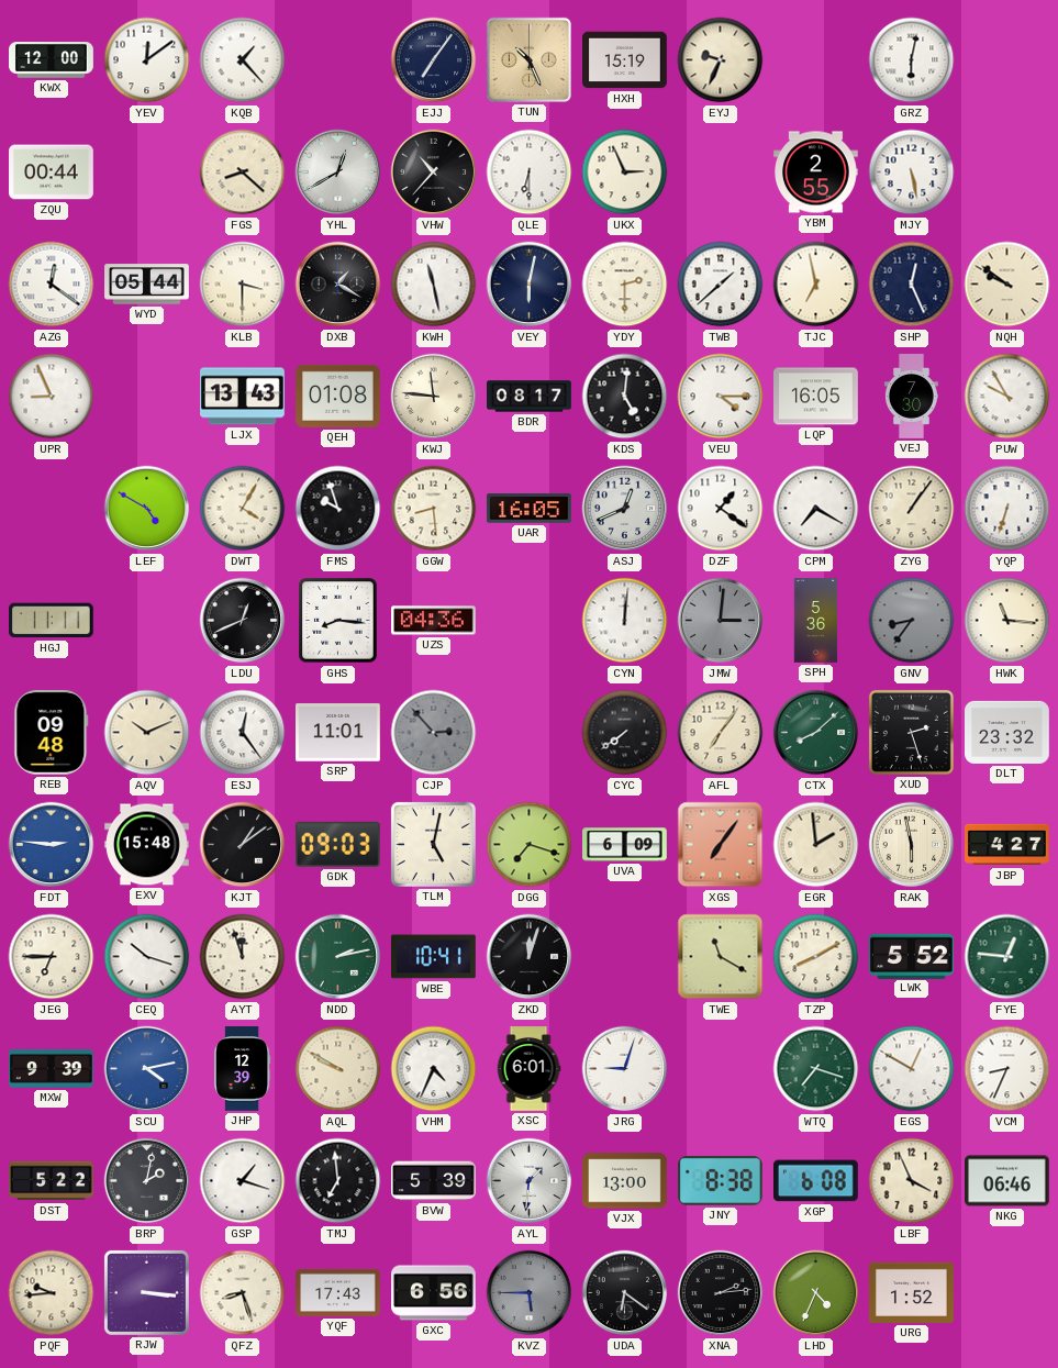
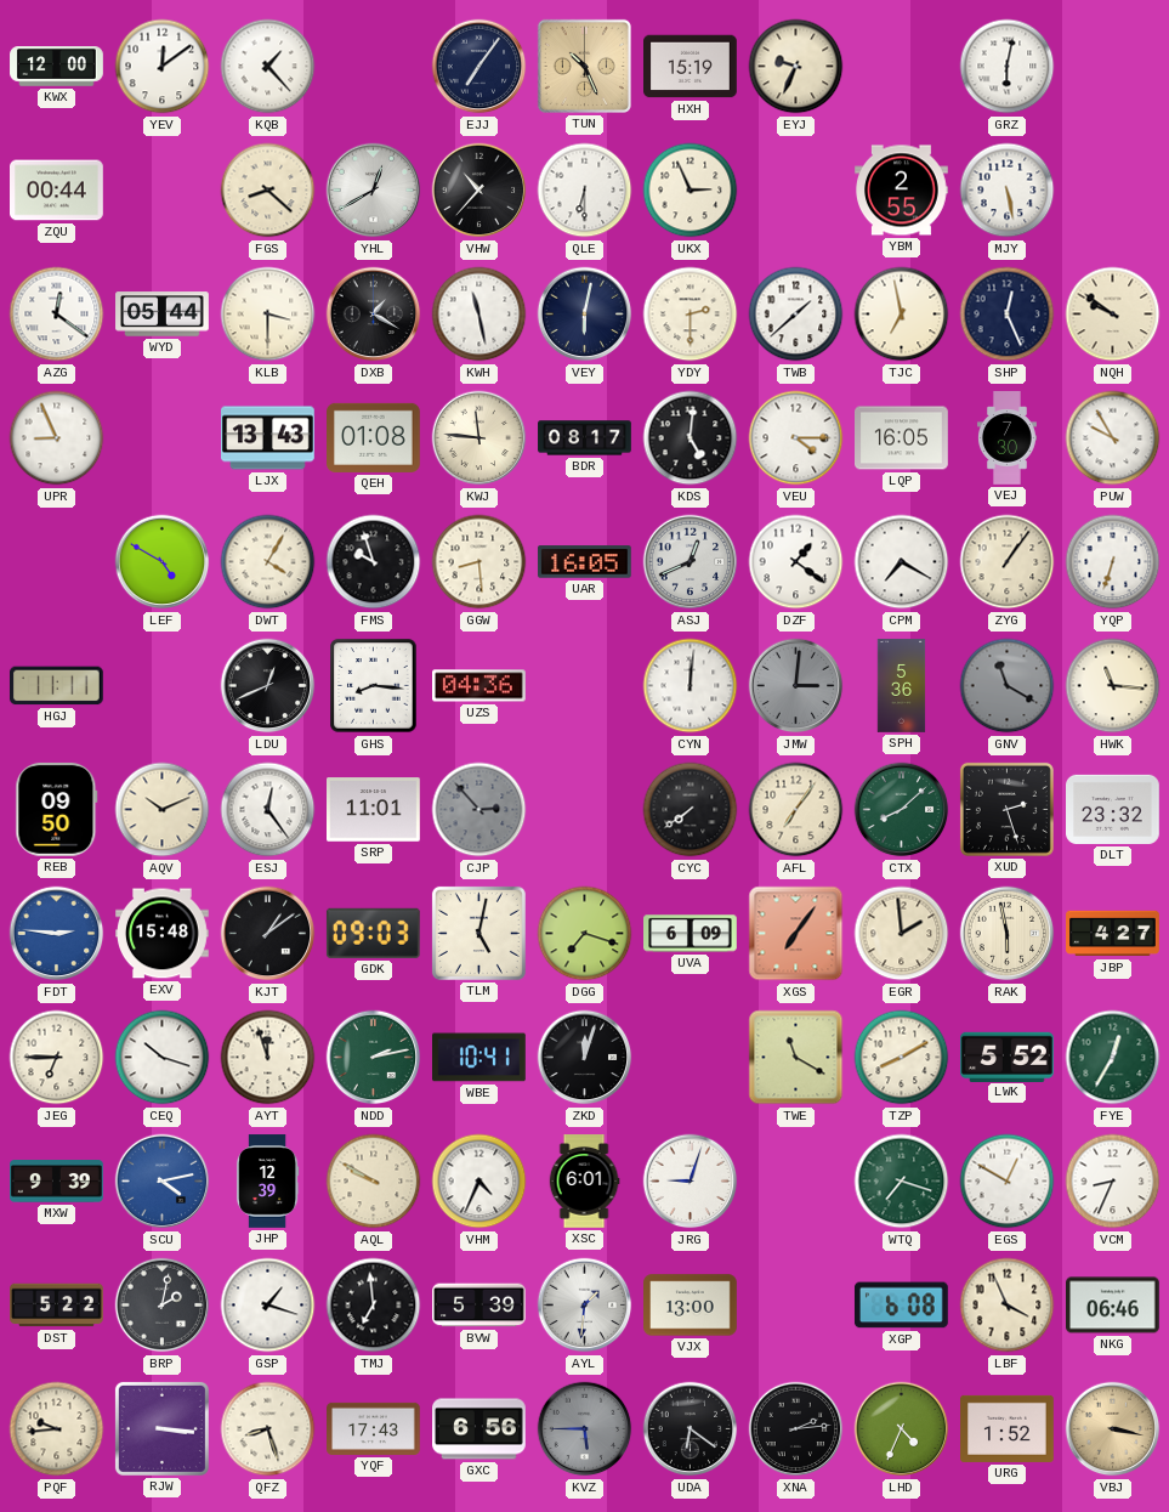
GNV: 8:36 -> 11:20 (1008, 686)
REB: 09:48 -> 09:50 (57, 810)
FYE: 12:46 -> 12:35 (1113, 1058)
JNY: 8:38 -> none (720, 1181)
VBJ: none -> 3:17 (1113, 1429)
